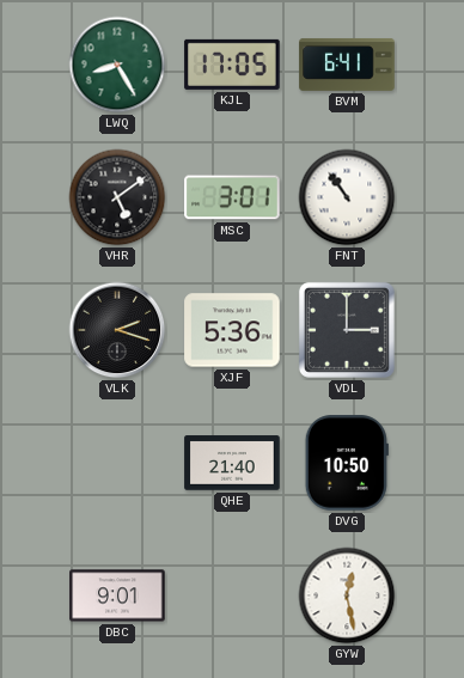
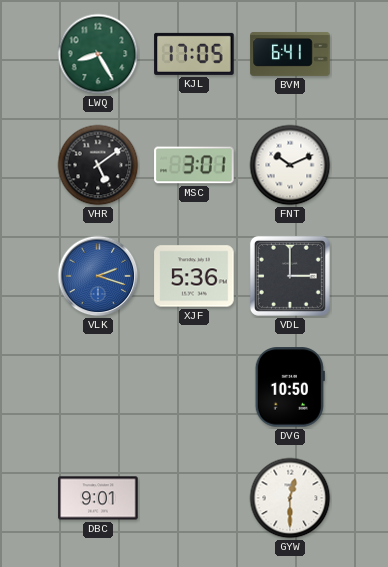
FNT: 10:54 -> 10:11 (290, 165)
VLK dial: black -> blue (98, 276)
QHE: 21:40 -> none (232, 463)
GYW: 12:28 -> 12:30 (290, 498)
